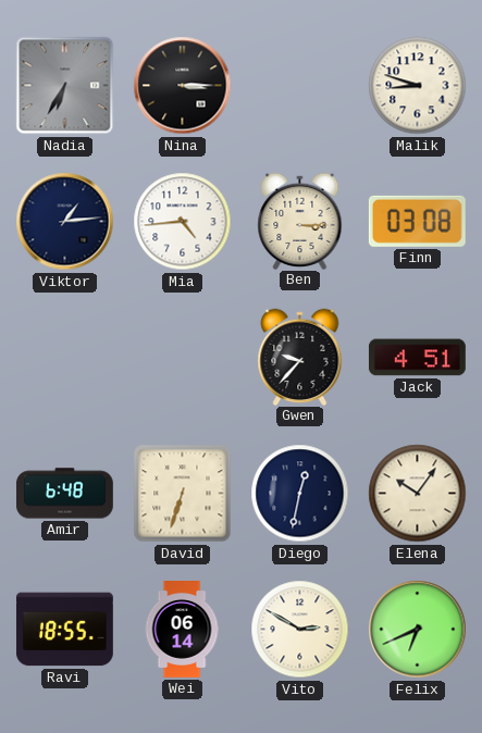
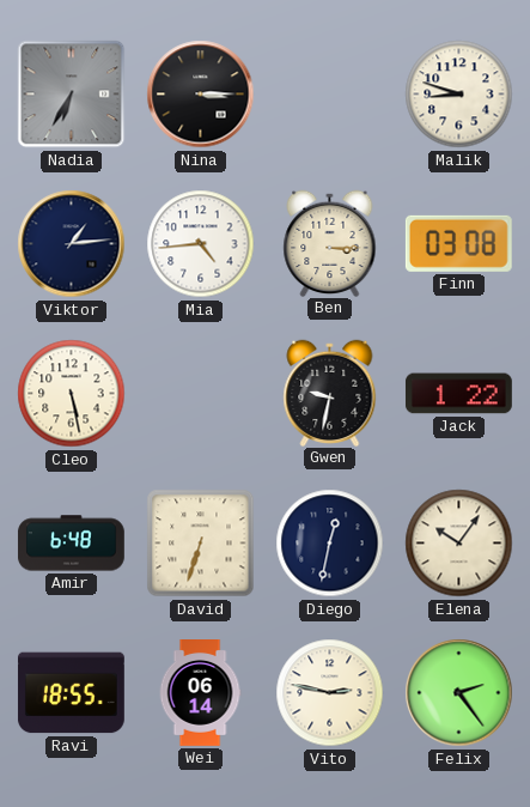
Cleo: none -> 5:28 (72, 394)
Gwen: 9:37 -> 9:32 (330, 393)
Jack: 4:51 -> 1:22 (458, 394)
Vito: 2:50 -> 2:47 (330, 693)
Felix: 6:41 -> 2:24 (459, 693)
